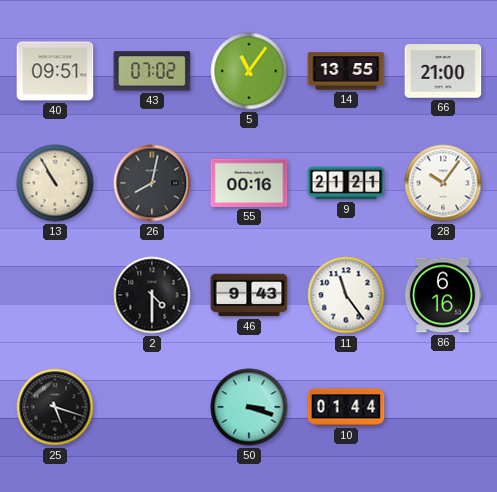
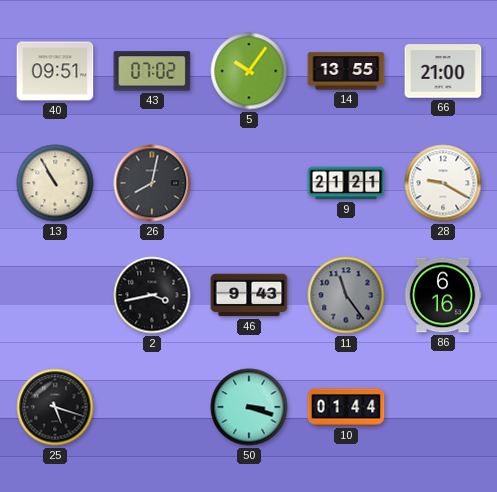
5: 11:06 -> 10:06 (249, 71)
55: 00:16 -> none (249, 183)
28: 10:06 -> 9:20 (443, 183)
2: 4:30 -> 3:43 (152, 295)
11 dial: white -> grey (346, 295)
